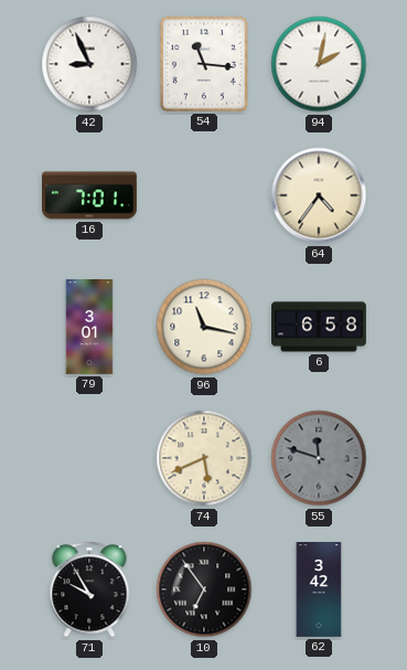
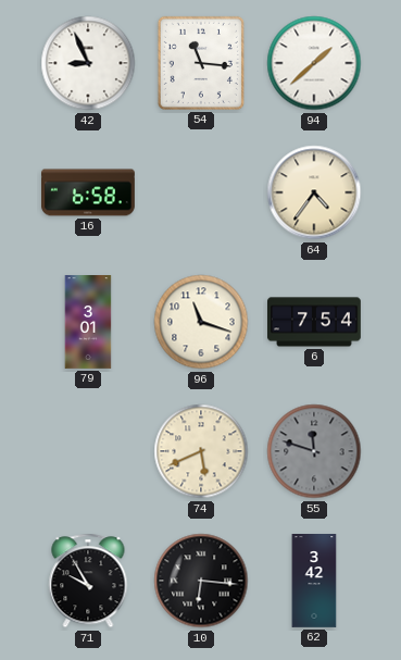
94: 2:02 -> 1:38 (314, 63)
16: 7:01 -> 6:58 (89, 192)
96: 11:17 -> 11:18 (201, 322)
6: 6:58 -> 7:54 (315, 322)
10: 6:54 -> 6:16 (201, 581)
